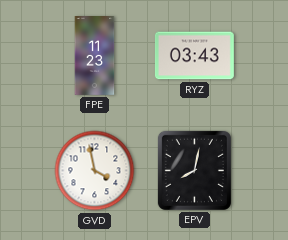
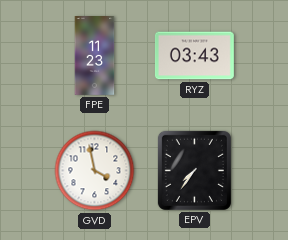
EPV: 8:02 -> 7:36 (194, 170)
